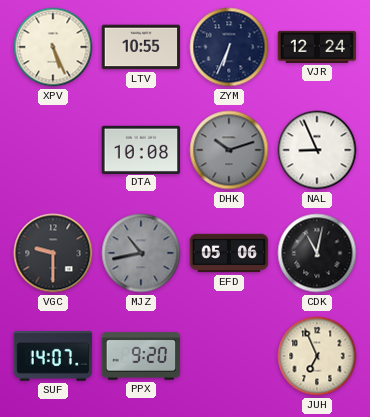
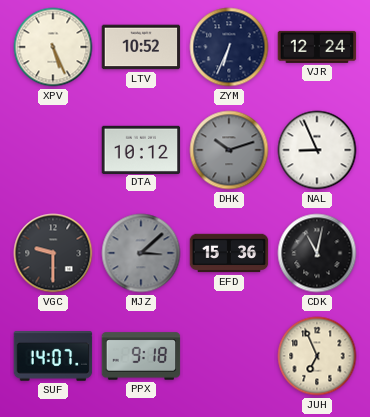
LTV: 10:55 -> 10:52 (141, 47)
DTA: 10:08 -> 10:12 (141, 149)
MJZ: 10:43 -> 3:08 (141, 253)
EFD: 05:06 -> 15:36 (229, 253)
PPX: 9:20 -> 9:18 (141, 356)
